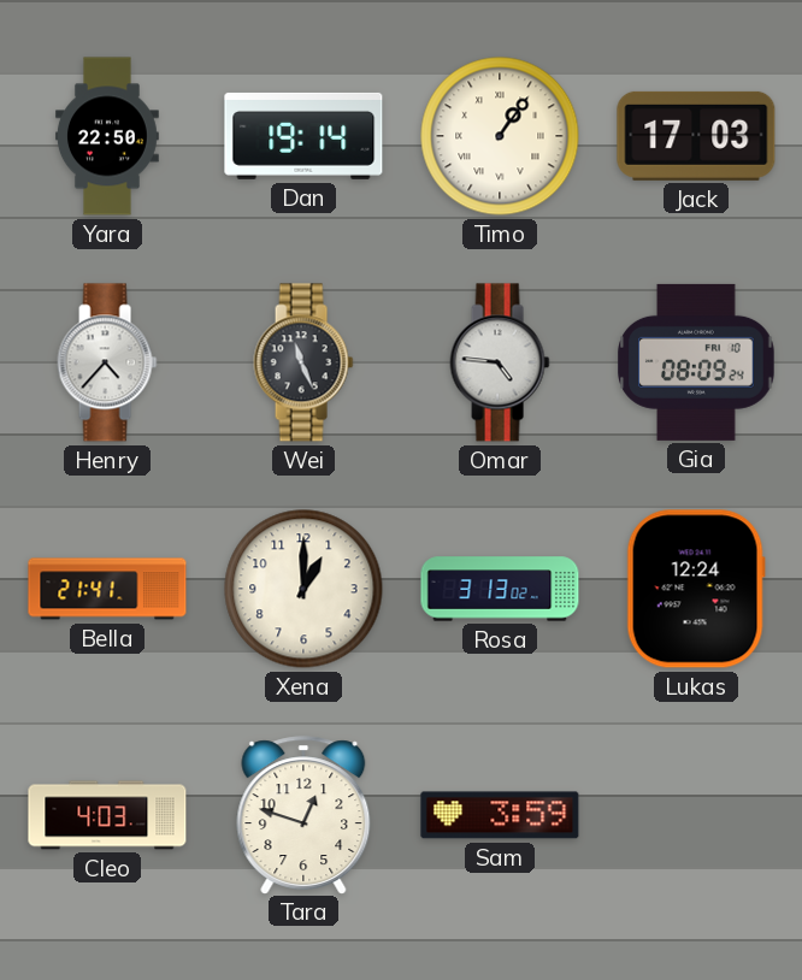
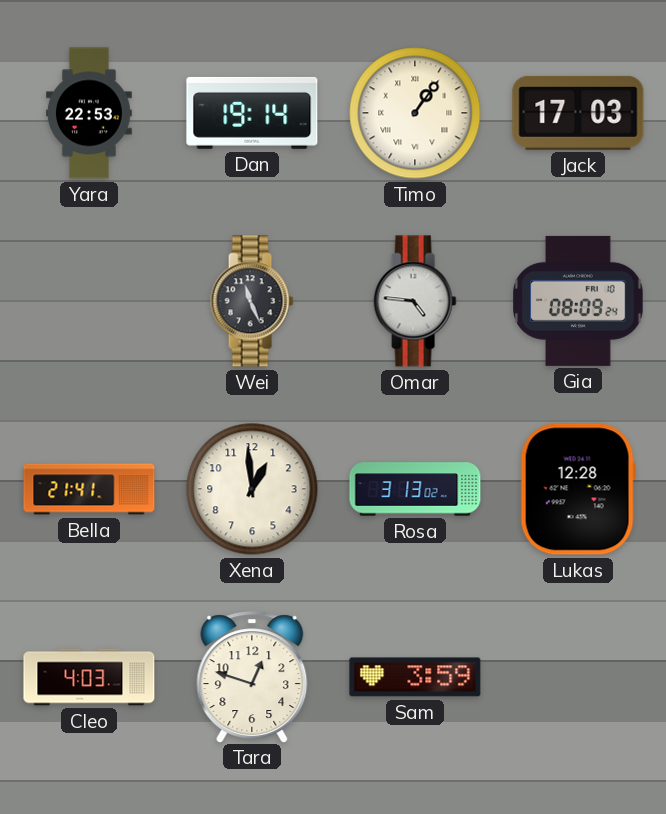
Yara: 22:50 -> 22:53 (89, 113)
Henry: 4:37 -> none (107, 362)
Xena: 1:00 -> 12:59 (252, 489)
Lukas: 12:24 -> 12:28 (578, 489)
